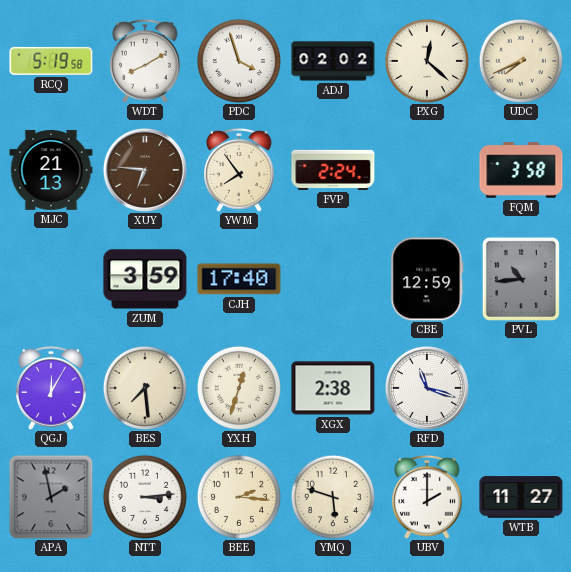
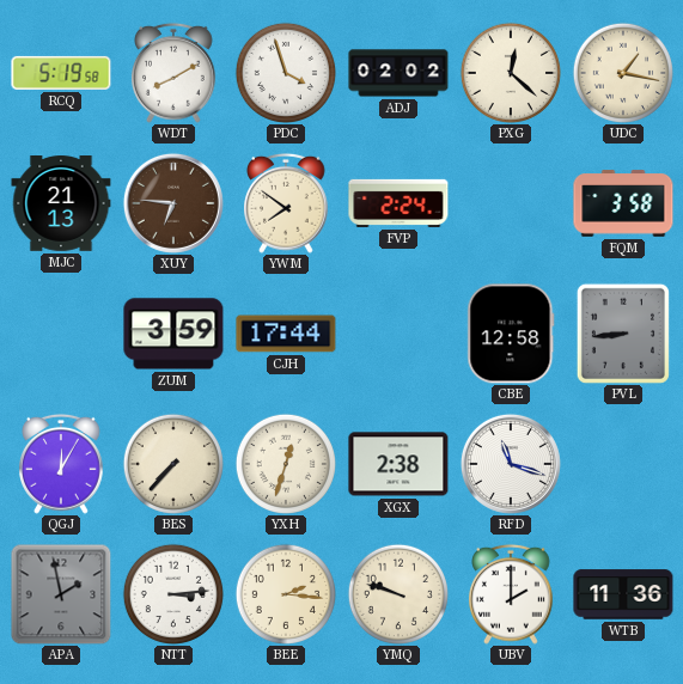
UDC: 7:41 -> 1:17 (622, 72)
YWM: 7:54 -> 7:51 (287, 203)
CJH: 17:40 -> 17:44 (286, 334)
CBE: 12:59 -> 12:58 (511, 334)
PVL: 10:44 -> 8:44 (623, 334)
BES: 7:29 -> 7:37 (172, 463)
YMQ: 5:48 -> 9:48 (397, 593)
WTB: 11:27 -> 11:36 (623, 594)
